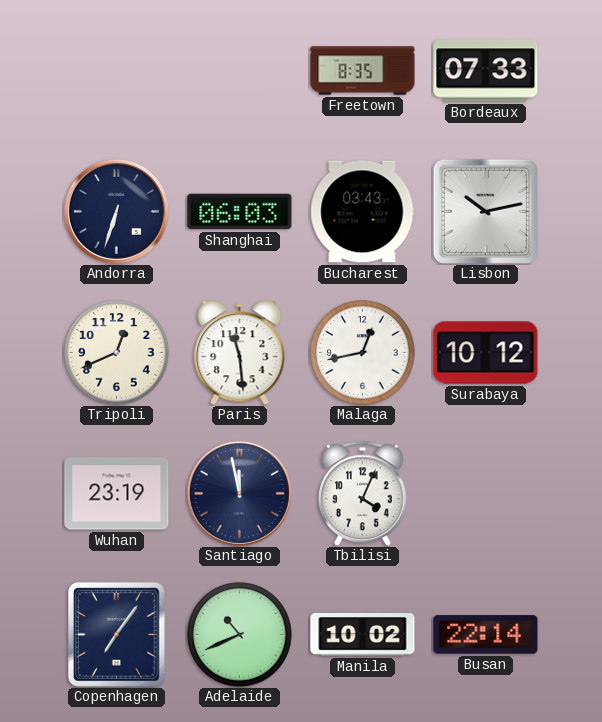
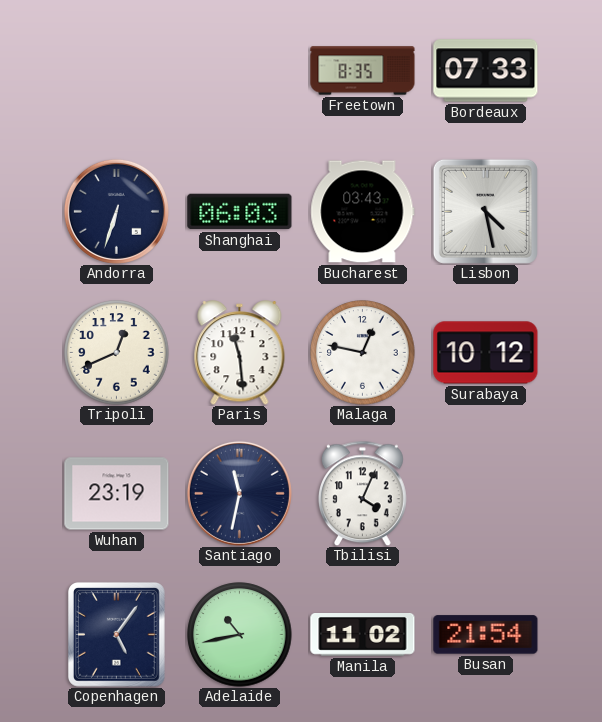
Lisbon: 10:13 -> 4:28 (485, 211)
Malaga: 12:43 -> 12:47 (363, 353)
Santiago: 11:58 -> 11:32 (239, 493)
Copenhagen: 7:06 -> 5:06 (116, 635)
Adelaide: 10:41 -> 10:43 (240, 635)
Manila: 10:02 -> 11:02 (363, 635)
Busan: 22:14 -> 21:54 (486, 635)
